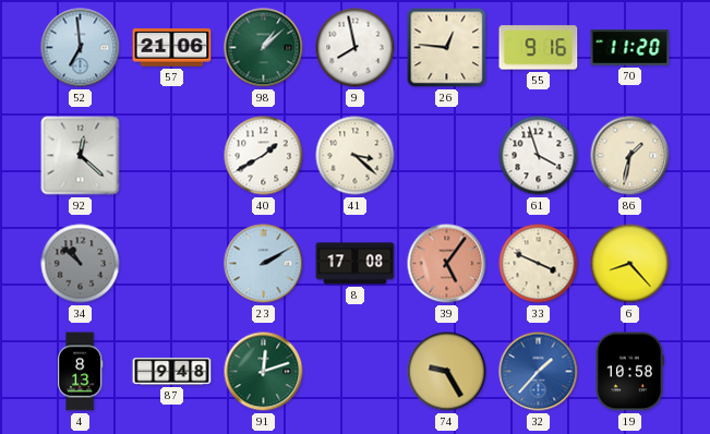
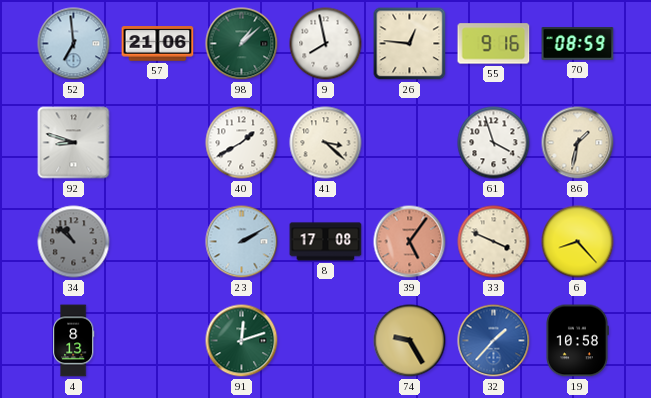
70: 11:20 -> 08:59 (578, 44)
92: 12:22 -> 8:48 (74, 143)
87: 9:48 -> none (172, 372)
